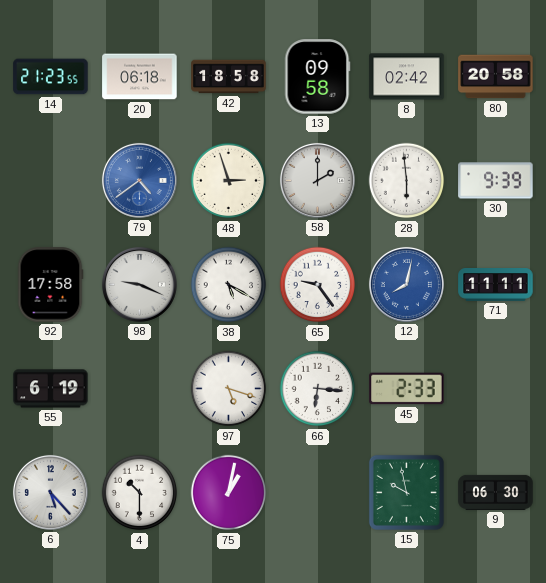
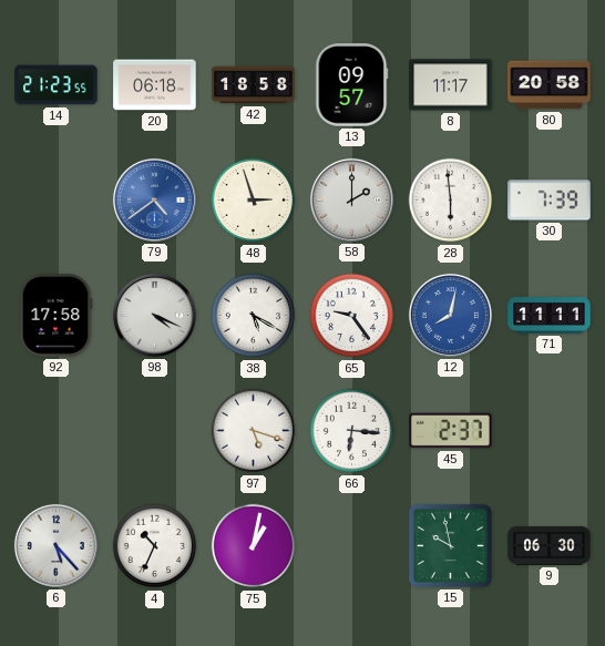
13: 09:58 -> 09:57 (351, 85)
8: 02:42 -> 11:17 (451, 85)
30: 9:39 -> 7:39 (550, 201)
98: 9:19 -> 4:19 (154, 315)
55: 6:19 -> none (51, 389)
45: 2:33 -> 2:37 (451, 431)
4: 10:30 -> 10:34 (155, 546)
